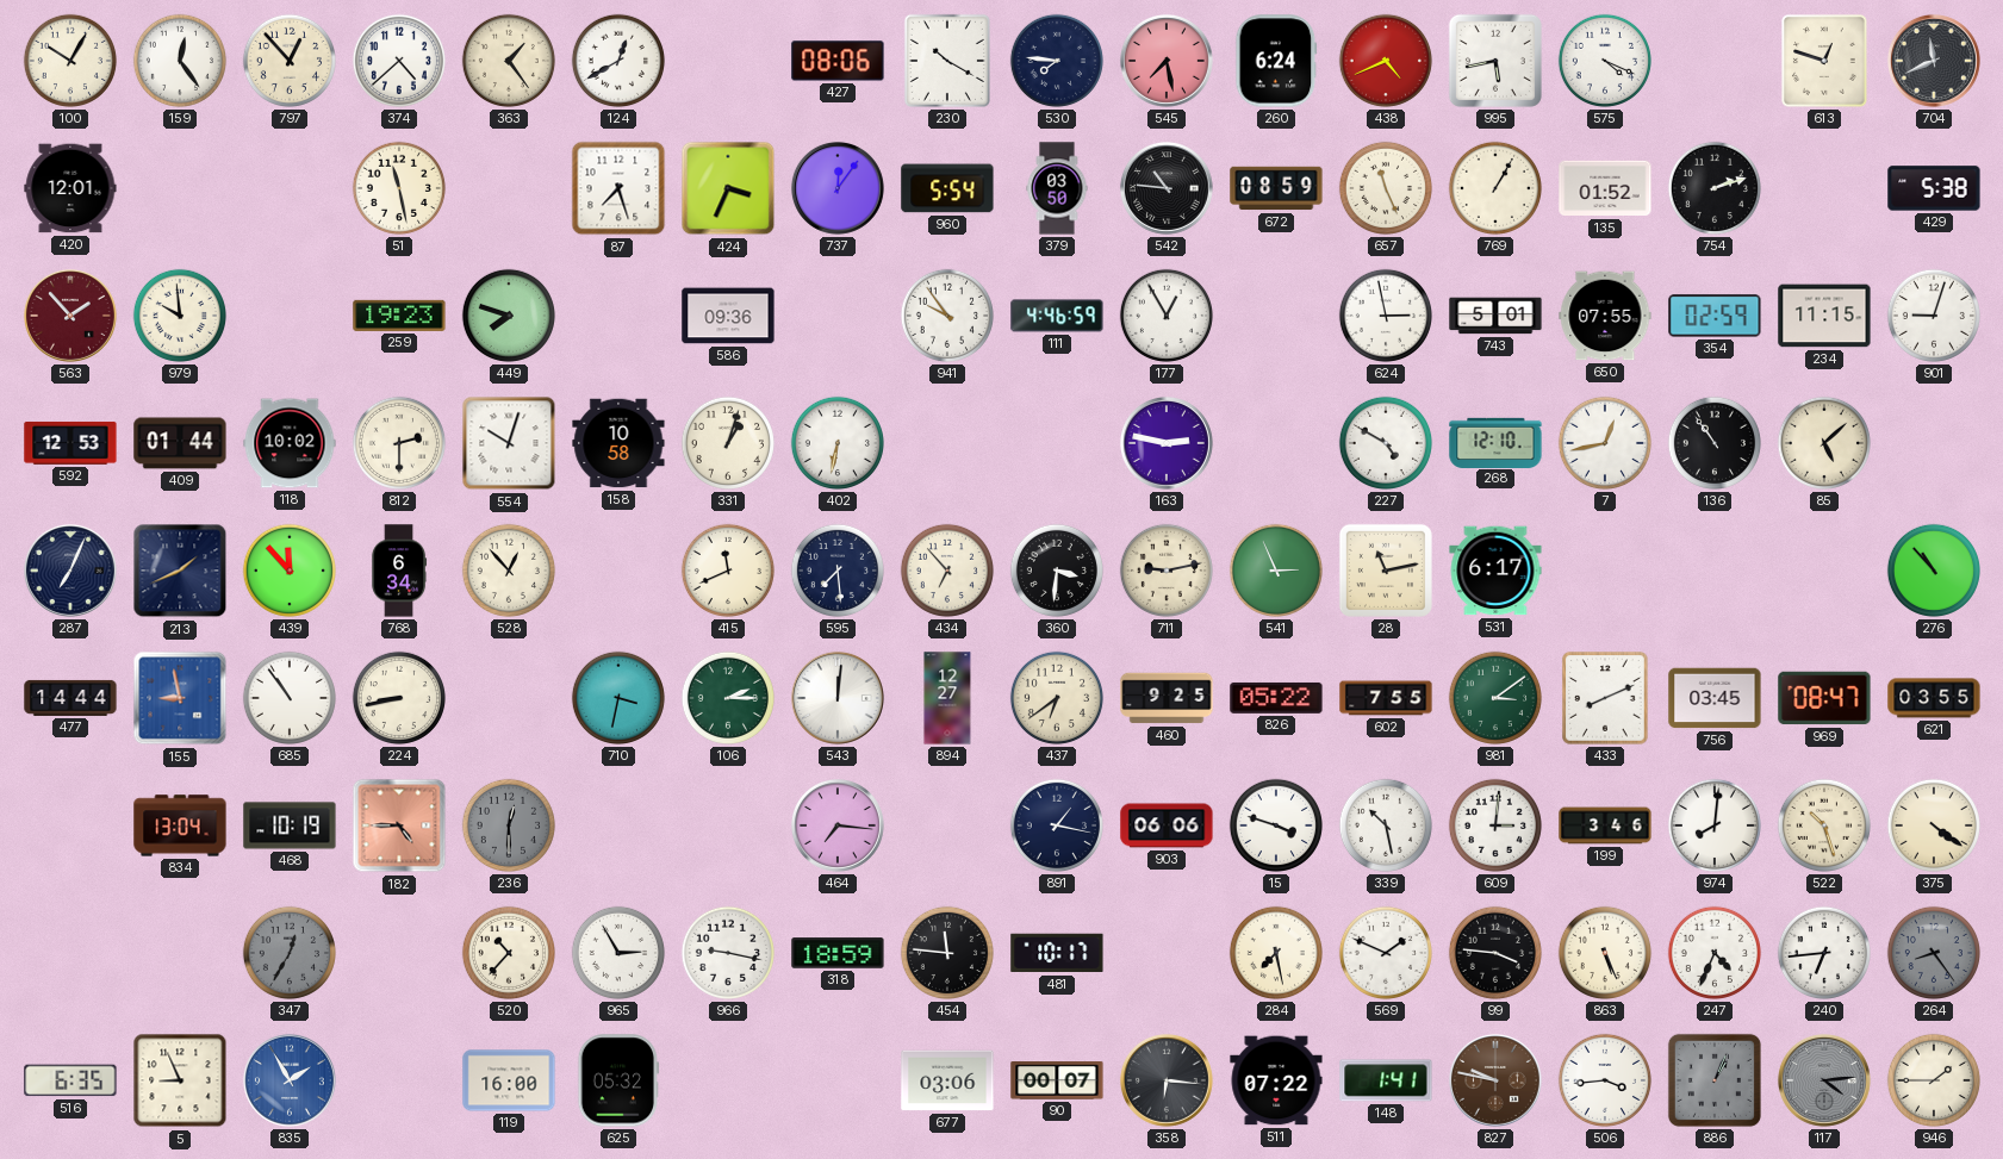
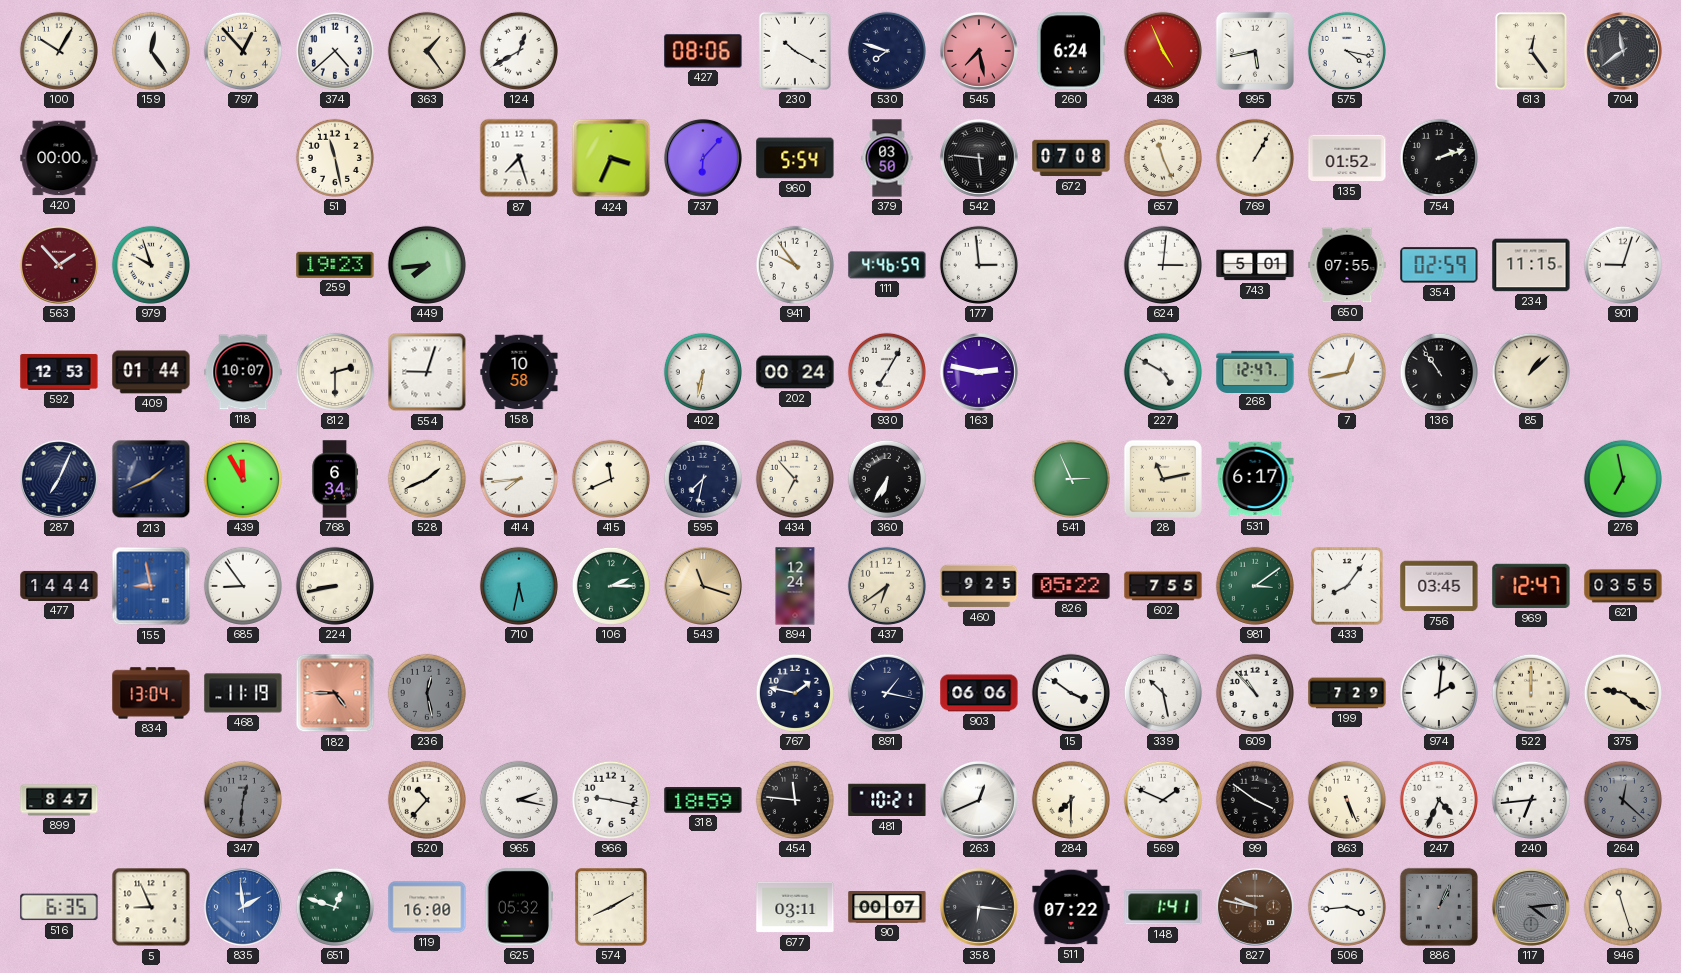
530: 7:46 -> 7:48 (886, 51)
438: 4:41 -> 4:56 (1162, 51)
575: 4:19 -> 4:17 (1346, 51)
613: 12:48 -> 12:24 (1531, 51)
704: 11:41 -> 11:39 (1623, 51)
420: 12:01 -> 00:00 (59, 158)
737: 12:06 -> 6:07 (703, 158)
542: 10:46 -> 5:46 (979, 158)
672: 08:59 -> 07:08 (1071, 158)
429: 5:38 -> none (1934, 188)
979: 9:59 -> 9:57 (150, 265)
449: 7:48 -> 7:44 (426, 265)
586: 09:36 -> none (728, 316)
177: 12:55 -> 2:59 (978, 265)
624: 2:58 -> 3:01 (1162, 265)
118: 10:02 -> 10:07 (243, 372)
554: 10:03 -> 9:03 (427, 372)
331: 1:03 -> none (727, 443)
202: none -> 00:24 (795, 372)
930: none -> 7:05 (886, 372)
268: 12:10 -> 12:47 (1255, 371)
85: 5:08 -> 1:08 (1530, 372)
439: 11:53 -> 11:55 (242, 479)
528: 12:53 -> 1:41 (426, 479)
414: none -> 7:44 (518, 479)
595: 7:29 -> 7:32 (702, 479)
360: 3:31 -> 6:35 (886, 479)
711: 9:13 -> none (1165, 571)
276: 10:53 -> 6:58 (1622, 479)
685: 10:54 -> 8:54 (242, 586)
710: 3:32 -> 5:32 (518, 586)
543: 12:01 -> 11:18 (703, 586)
543 dial: white -> champagne (703, 586)
894: 12:27 -> 12:24 (795, 586)
433: 8:11 -> 8:06 (1347, 586)
969: 08:47 -> 12:47 (1531, 586)
468: 10:19 -> 11:19 (243, 693)
236: 12:30 -> 12:28 (426, 693)
464: 7:16 -> none (838, 825)
767: none -> 1:47 (794, 693)
15: 3:48 -> 3:51 (1070, 693)
609: 3:01 -> 10:53 (1254, 693)
199: 3:46 -> 7:29 (1347, 693)
974: 8:01 -> 2:01 (1438, 693)
522: 10:27 -> 12:00 (1530, 693)
375: 4:21 -> 9:21 (1622, 693)
899: none -> 8:47 (59, 800)
347: 12:35 -> 12:31 (242, 800)
965: 2:55 -> 2:17 (518, 800)
481: 10:17 -> 10:21 (887, 800)
263: none -> 12:41 (979, 800)
284: 7:28 -> 7:30 (1070, 800)
99: 3:46 -> 3:51 (1254, 800)
264: 8:24 -> 12:22 (1622, 800)
835: 1:55 -> 1:59 (243, 907)
651: none -> 12:48 (334, 907)
574: none -> 8:10 (611, 907)
677: 03:06 -> 03:11 (795, 907)
946: 1:45 -> 11:27 (1622, 907)
